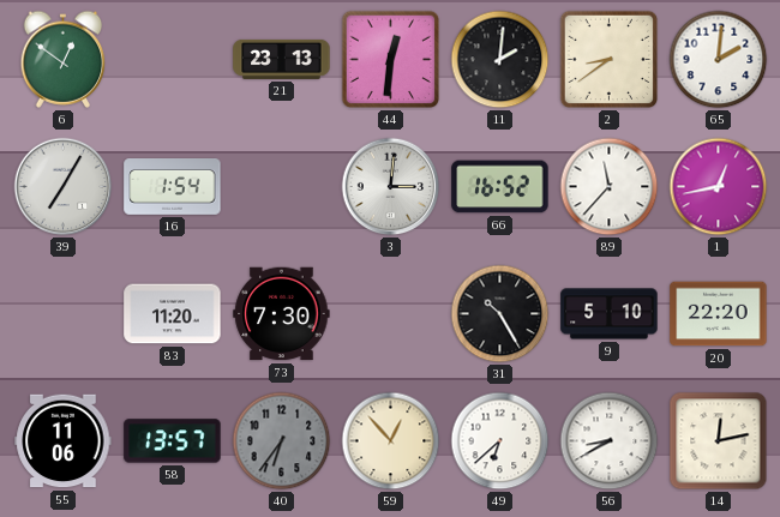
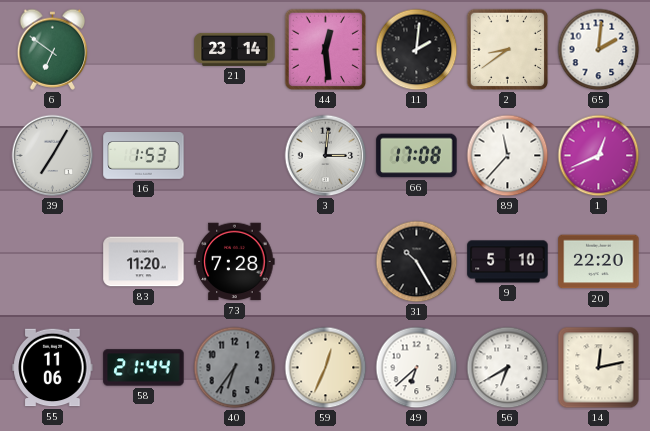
6: 12:51 -> 6:51 (53, 49)
21: 23:13 -> 23:14 (235, 49)
44: 12:31 -> 12:29 (326, 50)
16: 1:54 -> 1:53 (144, 156)
66: 16:52 -> 17:08 (417, 156)
1: 12:43 -> 12:41 (599, 156)
73: 7:30 -> 7:28 (235, 262)
58: 13:57 -> 21:44 (144, 368)
59: 12:53 -> 12:34 (326, 368)
56: 8:40 -> 6:40 (508, 368)
